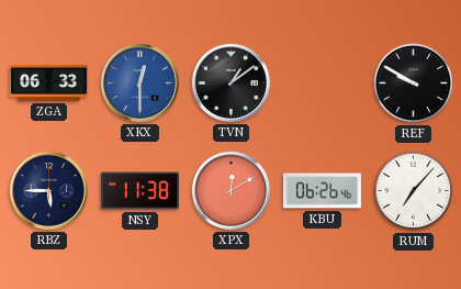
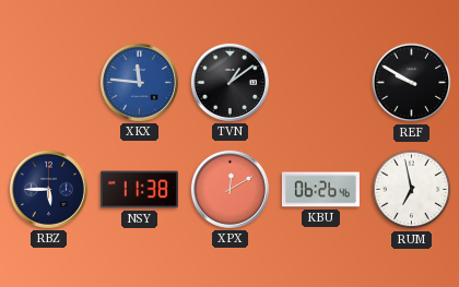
ZGA: 06:33 -> none (48, 82)
XKX: 12:30 -> 11:46 (139, 82)
RUM: 7:07 -> 6:58 (412, 190)
